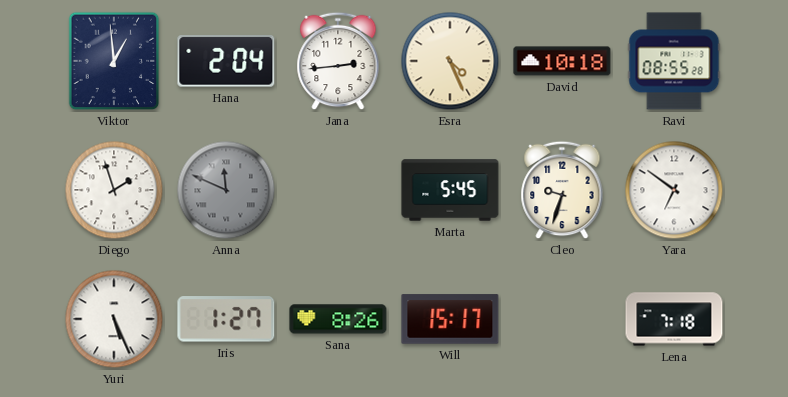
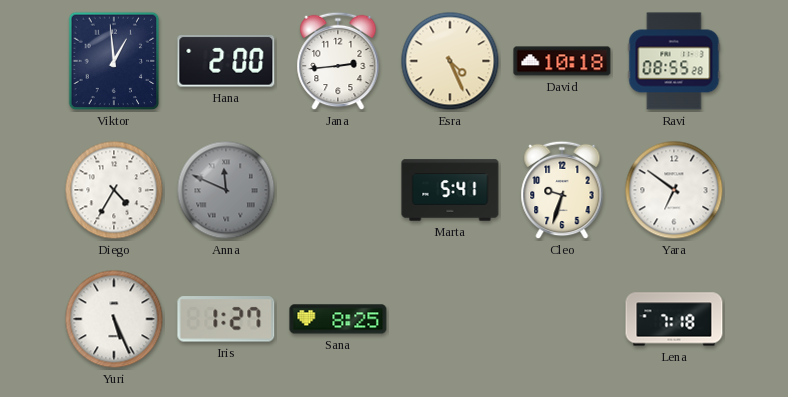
Hana: 2:04 -> 2:00 (226, 62)
Diego: 1:57 -> 4:35 (114, 190)
Marta: 5:45 -> 5:41 (450, 190)
Sana: 8:26 -> 8:25 (338, 319)
Will: 15:17 -> none (450, 319)
